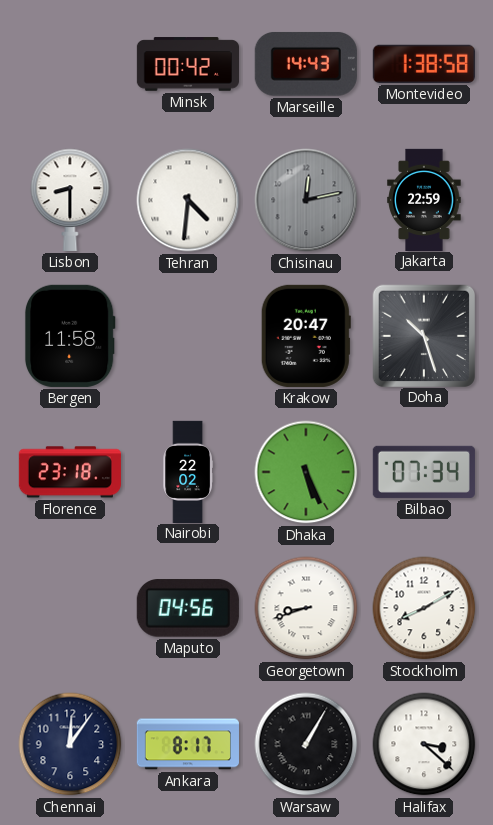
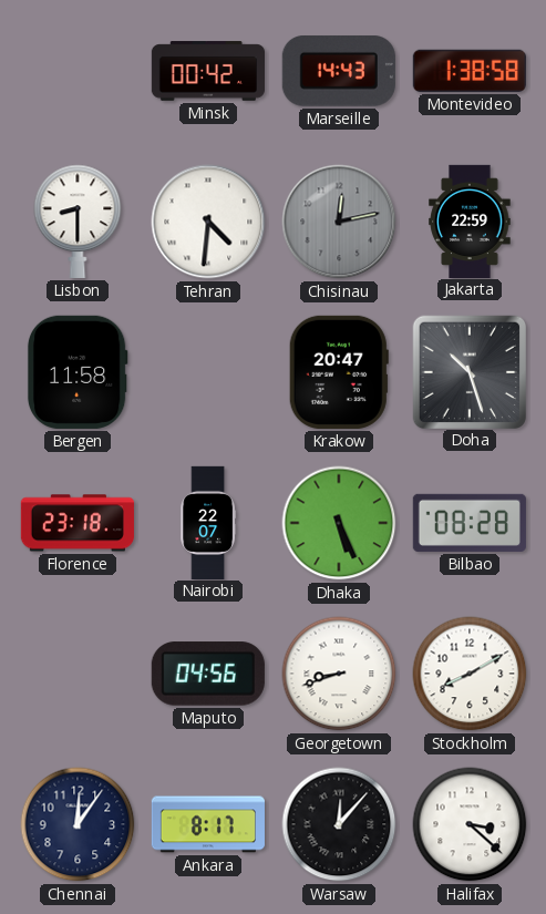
Nairobi: 22:02 -> 22:07 (207, 522)
Bilbao: 07:34 -> 08:28 (470, 523)
Warsaw: 1:05 -> 12:07 (339, 824)
